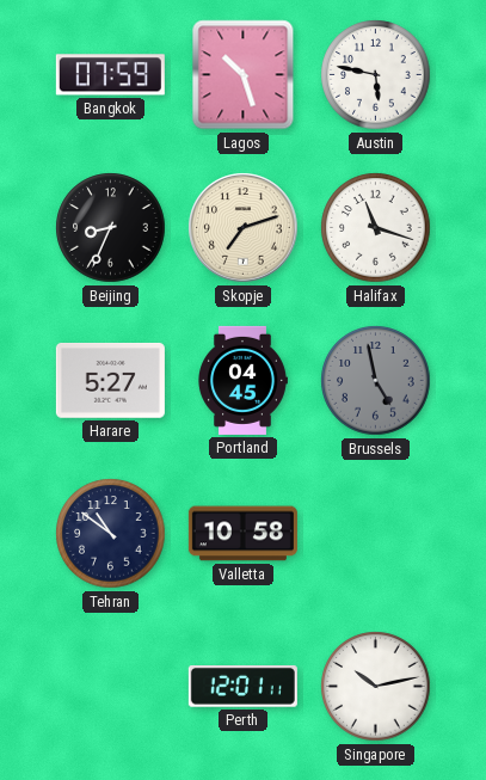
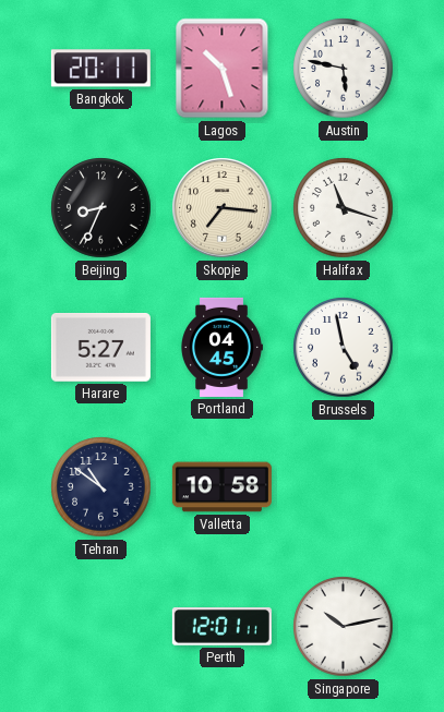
Bangkok: 07:59 -> 20:11 (100, 69)
Skopje: 7:12 -> 7:16 (223, 208)
Brussels dial: grey -> white (344, 348)
